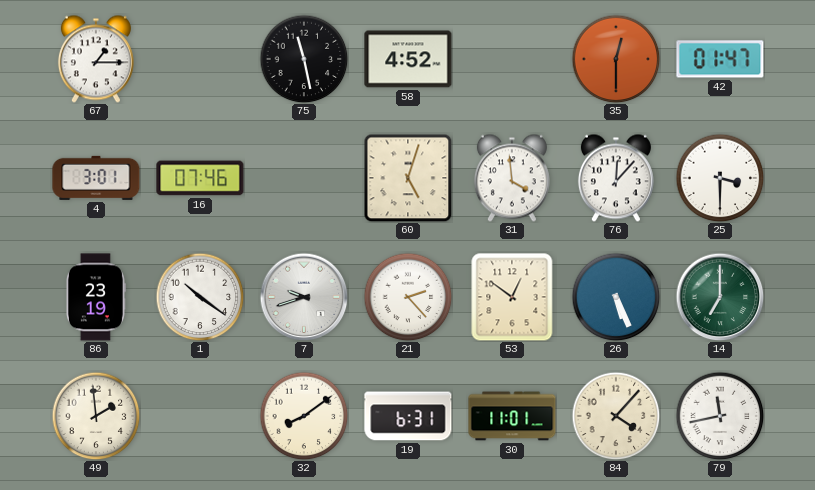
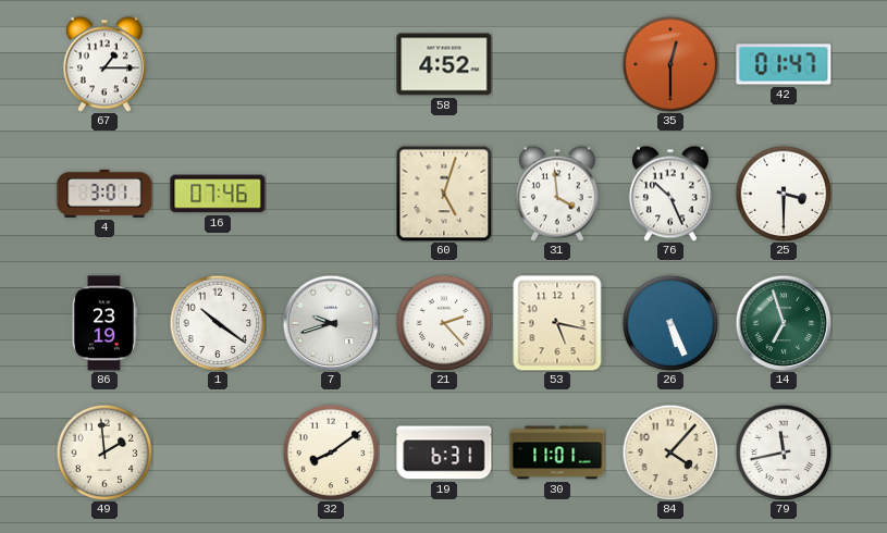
75: 11:28 -> none (304, 59)
76: 12:07 -> 10:26 (670, 194)
53: 12:51 -> 5:17 (557, 323)
14: 7:00 -> 6:57 (784, 323)
